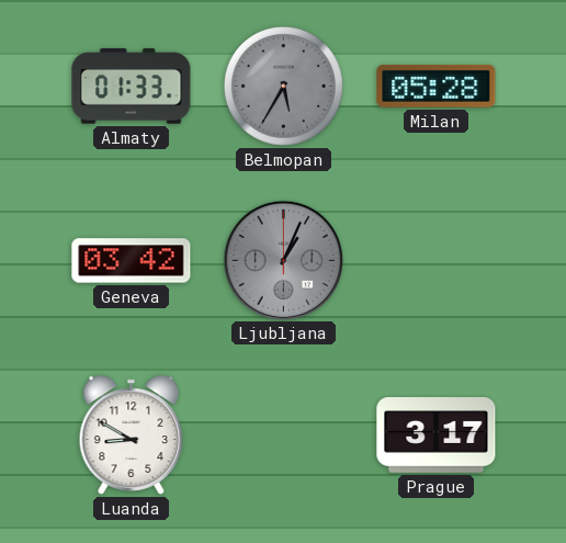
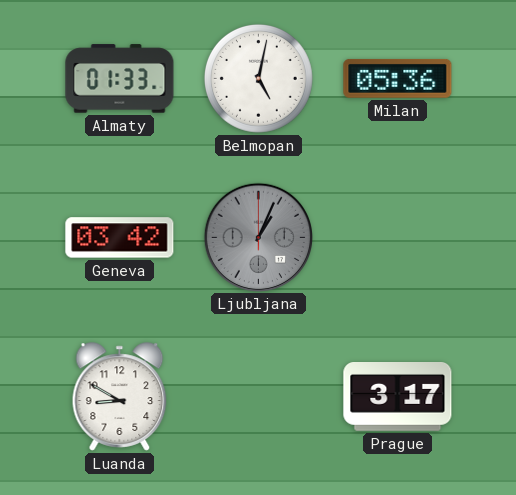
Belmopan: 5:35 -> 5:02 (258, 78)
Belmopan dial: grey -> white (258, 78)
Milan: 05:28 -> 05:36 (398, 78)
